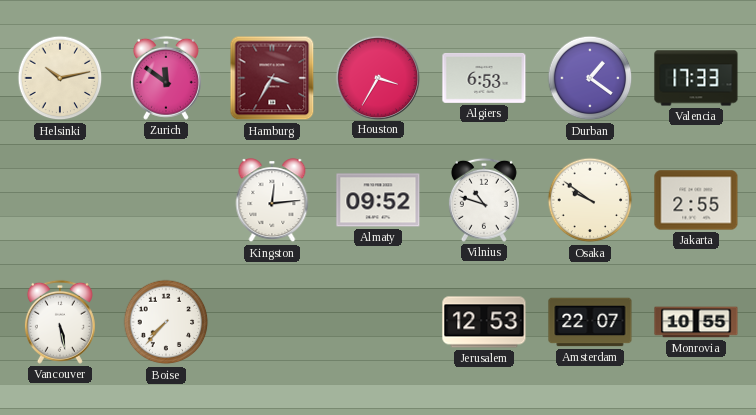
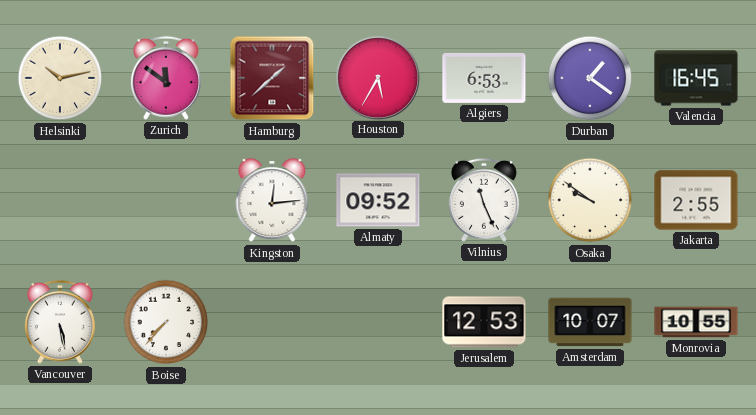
Hamburg: 3:35 -> 1:38 (272, 78)
Houston: 3:35 -> 5:35 (377, 77)
Valencia: 17:33 -> 16:45 (696, 78)
Vilnius: 10:48 -> 11:26 (484, 200)
Amsterdam: 22:07 -> 10:07 (590, 322)
